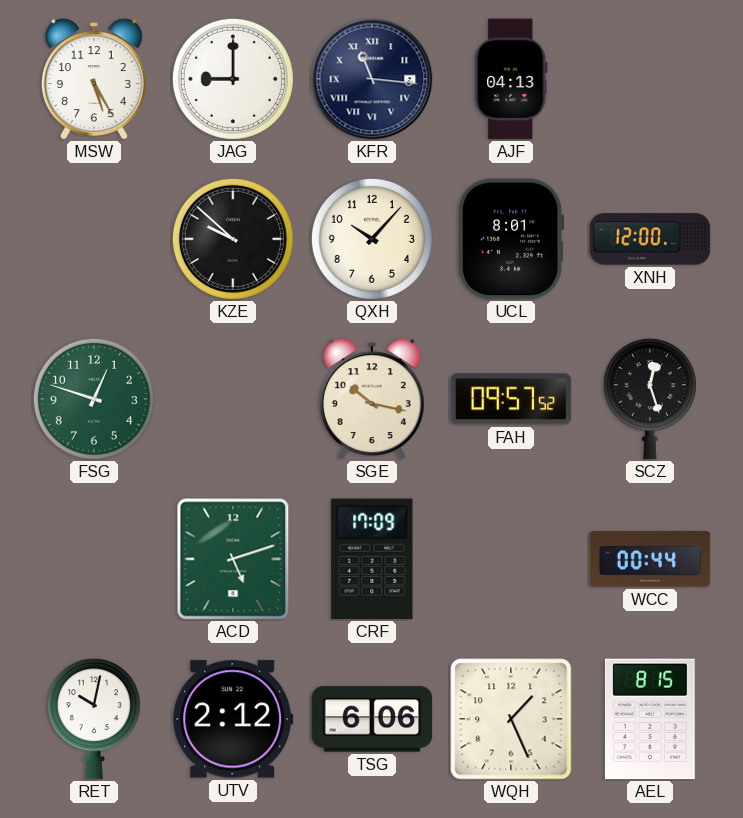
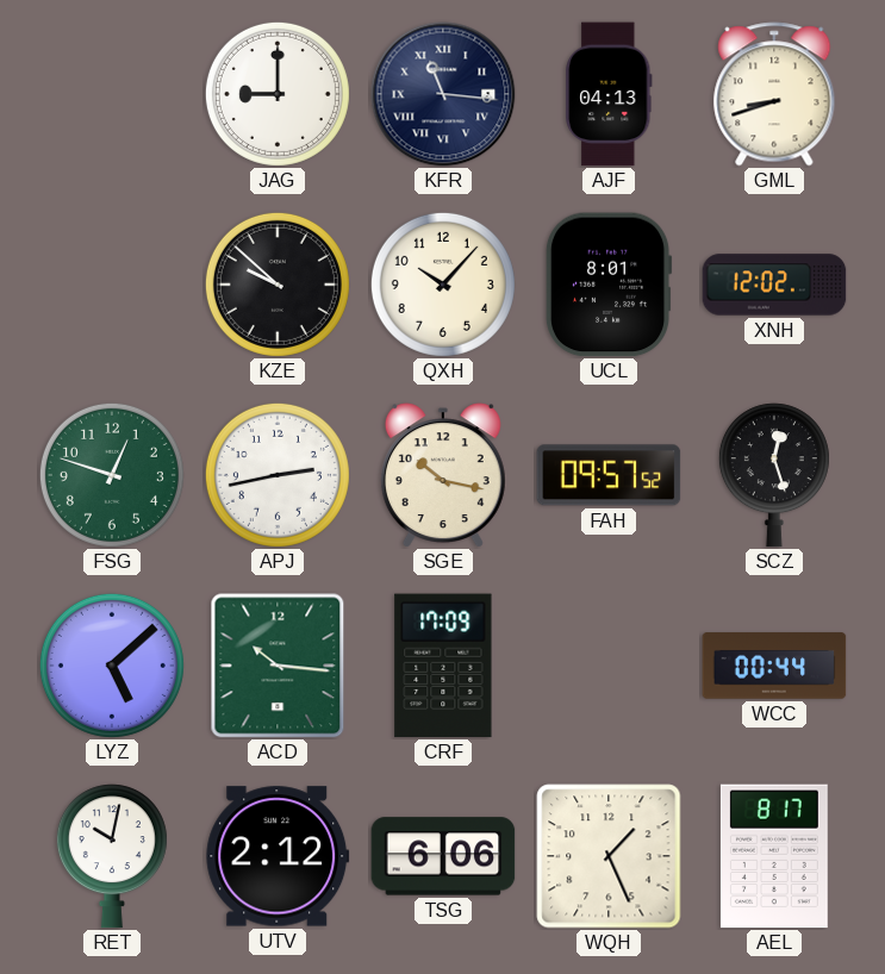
MSW: 5:25 -> none (94, 79)
GML: none -> 8:42 (774, 94)
XNH: 12:00 -> 12:02 (774, 285)
APJ: none -> 2:43 (278, 475)
LYZ: none -> 5:08 (112, 666)
ACD: 5:12 -> 10:16 (278, 666)
AEL: 8:15 -> 8:17 (774, 856)
